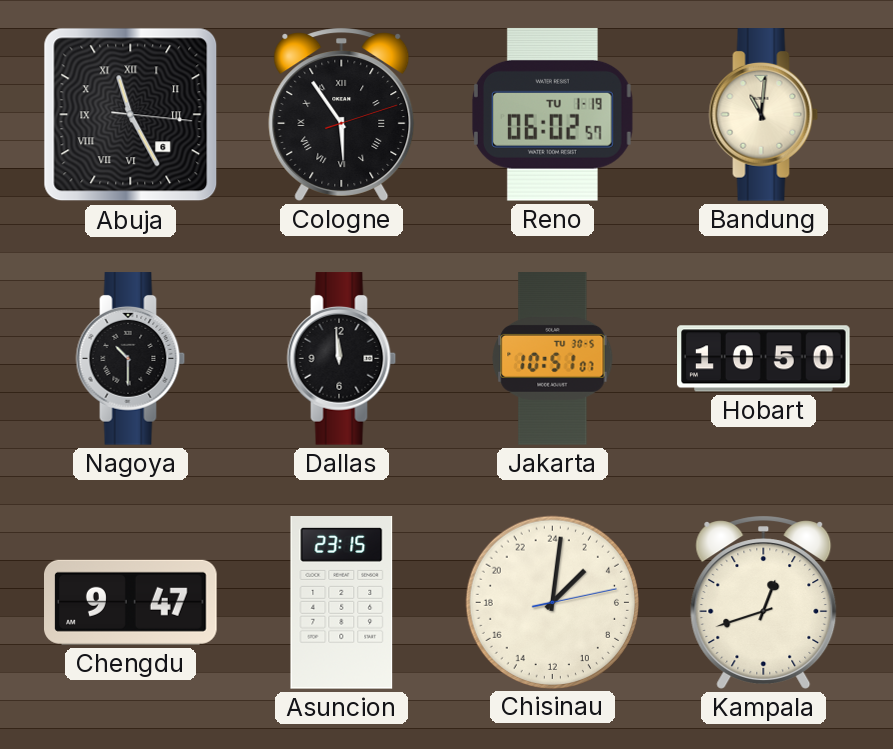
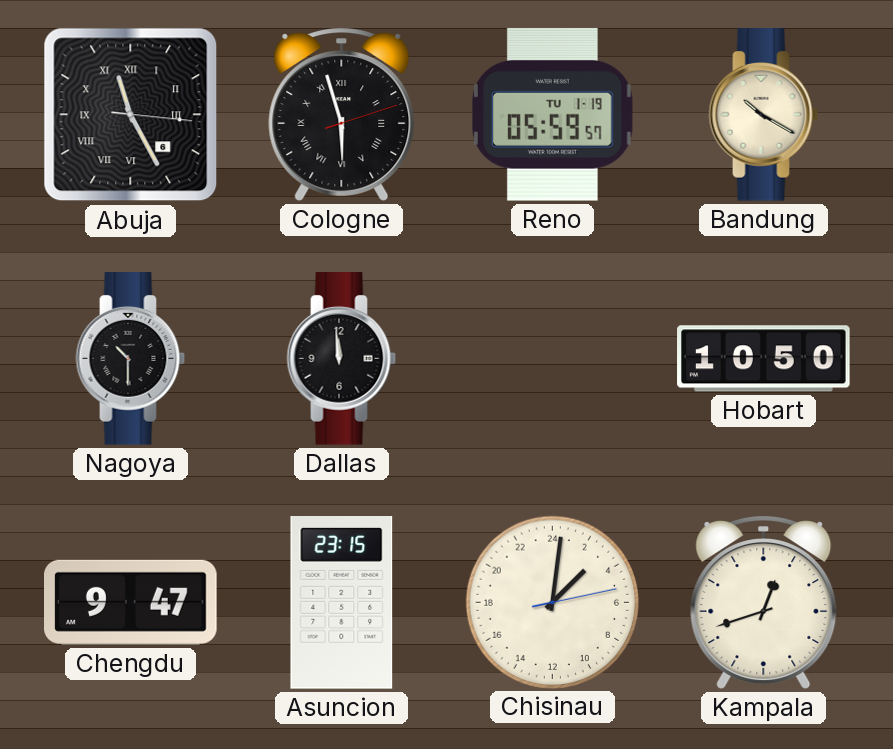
Cologne: 5:54 -> 5:57 (342, 114)
Reno: 06:02 -> 05:59 (552, 114)
Bandung: 11:01 -> 10:20 (764, 115)
Jakarta: 10:51 -> none (553, 359)
